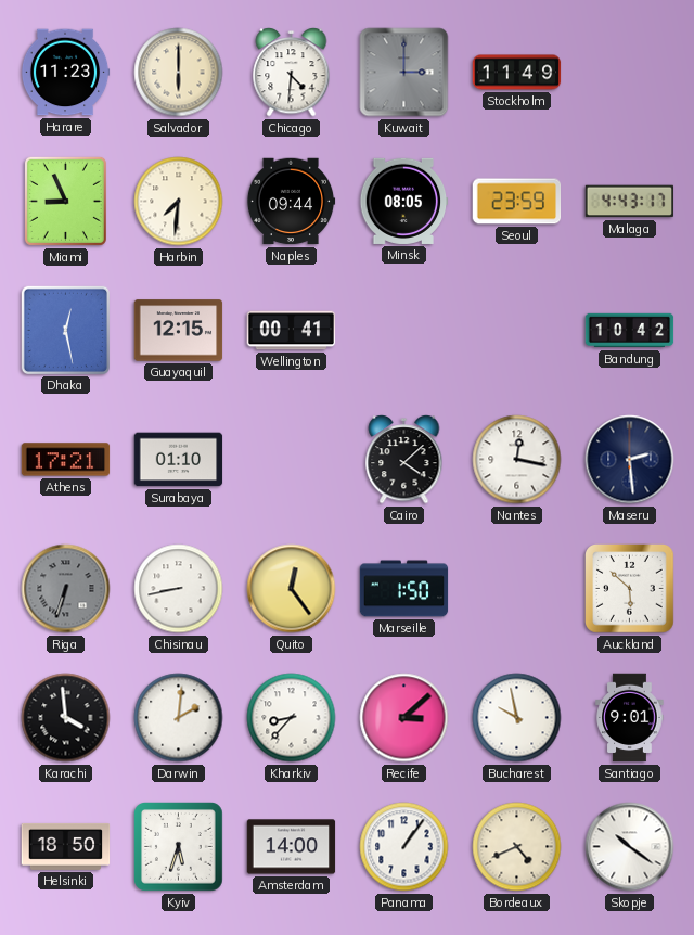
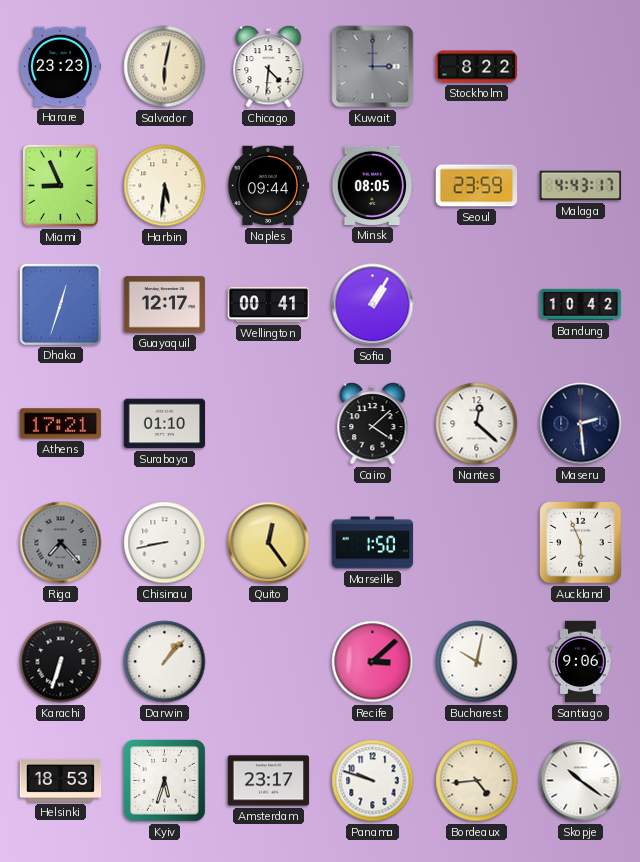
Harare: 11:23 -> 23:23 (60, 67)
Salvador: 6:00 -> 6:02 (165, 67)
Stockholm: 11:49 -> 8:22 (477, 67)
Harbin: 7:31 -> 5:31 (165, 186)
Dhaka: 12:28 -> 12:33 (60, 304)
Guayaquil: 12:15 -> 12:17 (165, 305)
Sofia: none -> 1:05 (373, 305)
Nantes: 12:17 -> 12:22 (477, 424)
Riga: 6:33 -> 7:23 (61, 543)
Auckland: 5:52 -> 5:56 (581, 543)
Karachi: 3:59 -> 6:33 (61, 662)
Darwin: 2:01 -> 1:07 (165, 662)
Kharkiv: 8:37 -> none (292, 718)
Bucharest: 9:58 -> 10:02 (477, 662)
Santiago: 9:01 -> 9:06 (581, 662)
Helsinki: 18:50 -> 18:53 (61, 780)
Amsterdam: 14:00 -> 23:17 (269, 781)
Panama: 1:06 -> 9:48 (373, 781)
Bordeaux: 4:41 -> 4:44 (477, 781)
